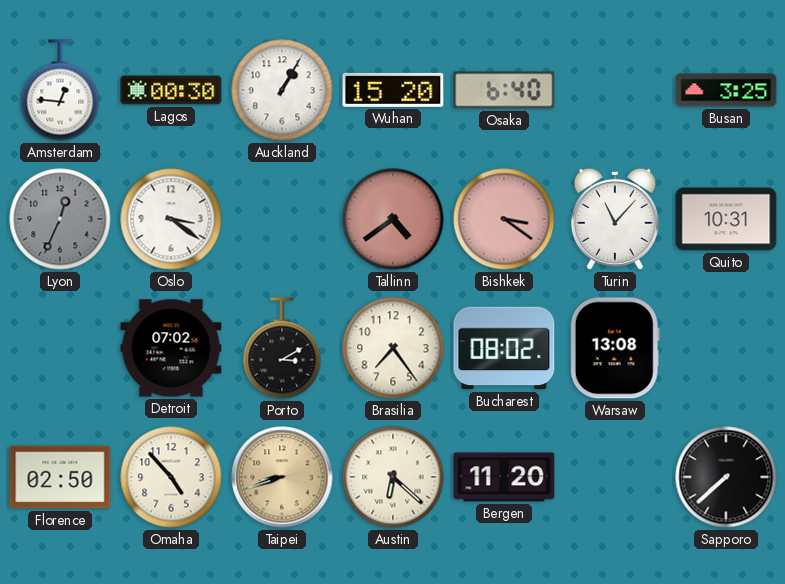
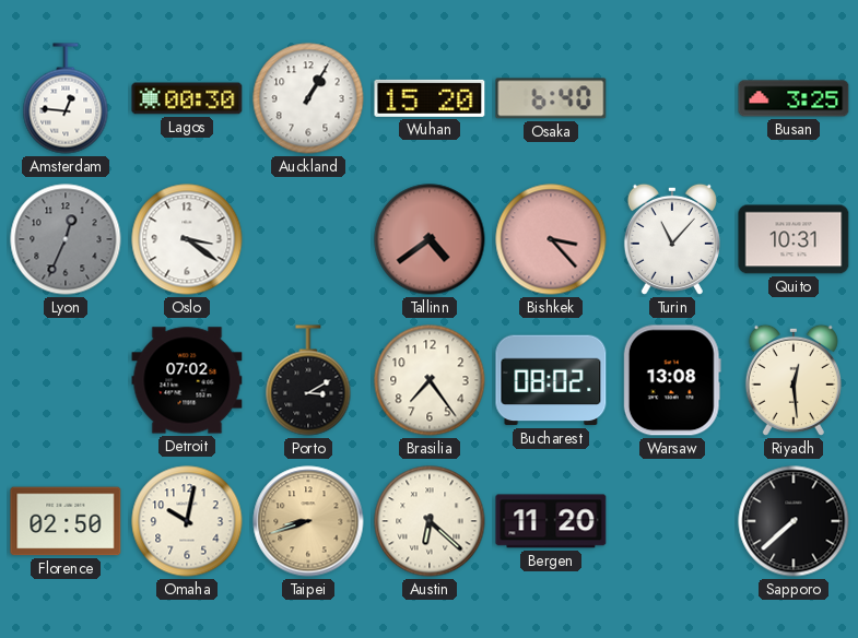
Bishkek: 3:21 -> 3:23 (551, 239)
Riyadh: none -> 12:29 (794, 380)
Omaha: 4:53 -> 10:02 (187, 521)
